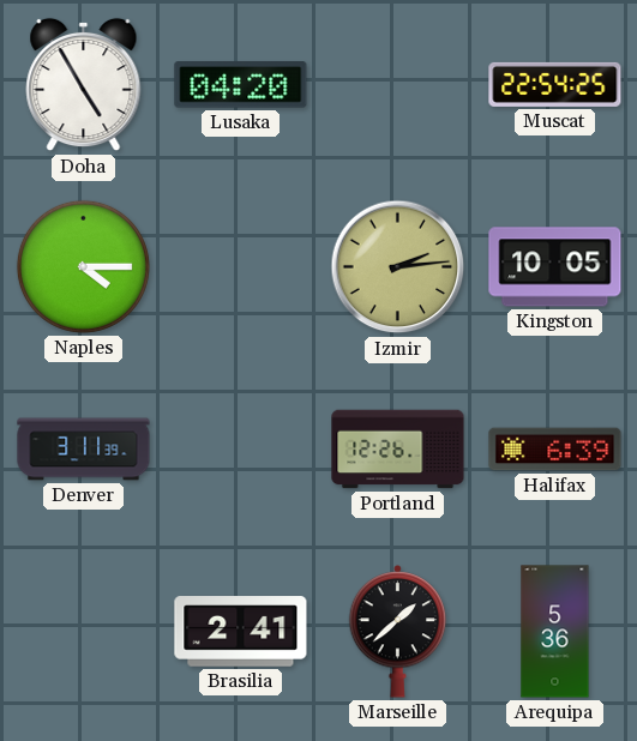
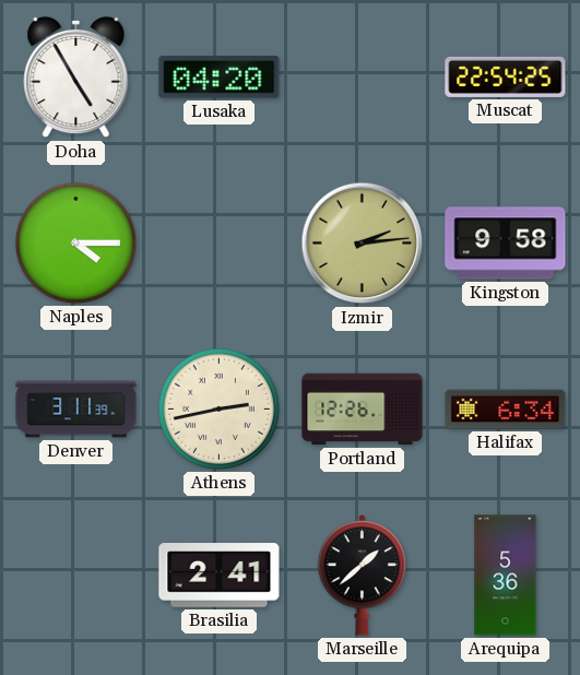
Kingston: 10:05 -> 9:58 (506, 244)
Athens: none -> 2:43 (218, 408)
Halifax: 6:39 -> 6:34 (506, 410)
